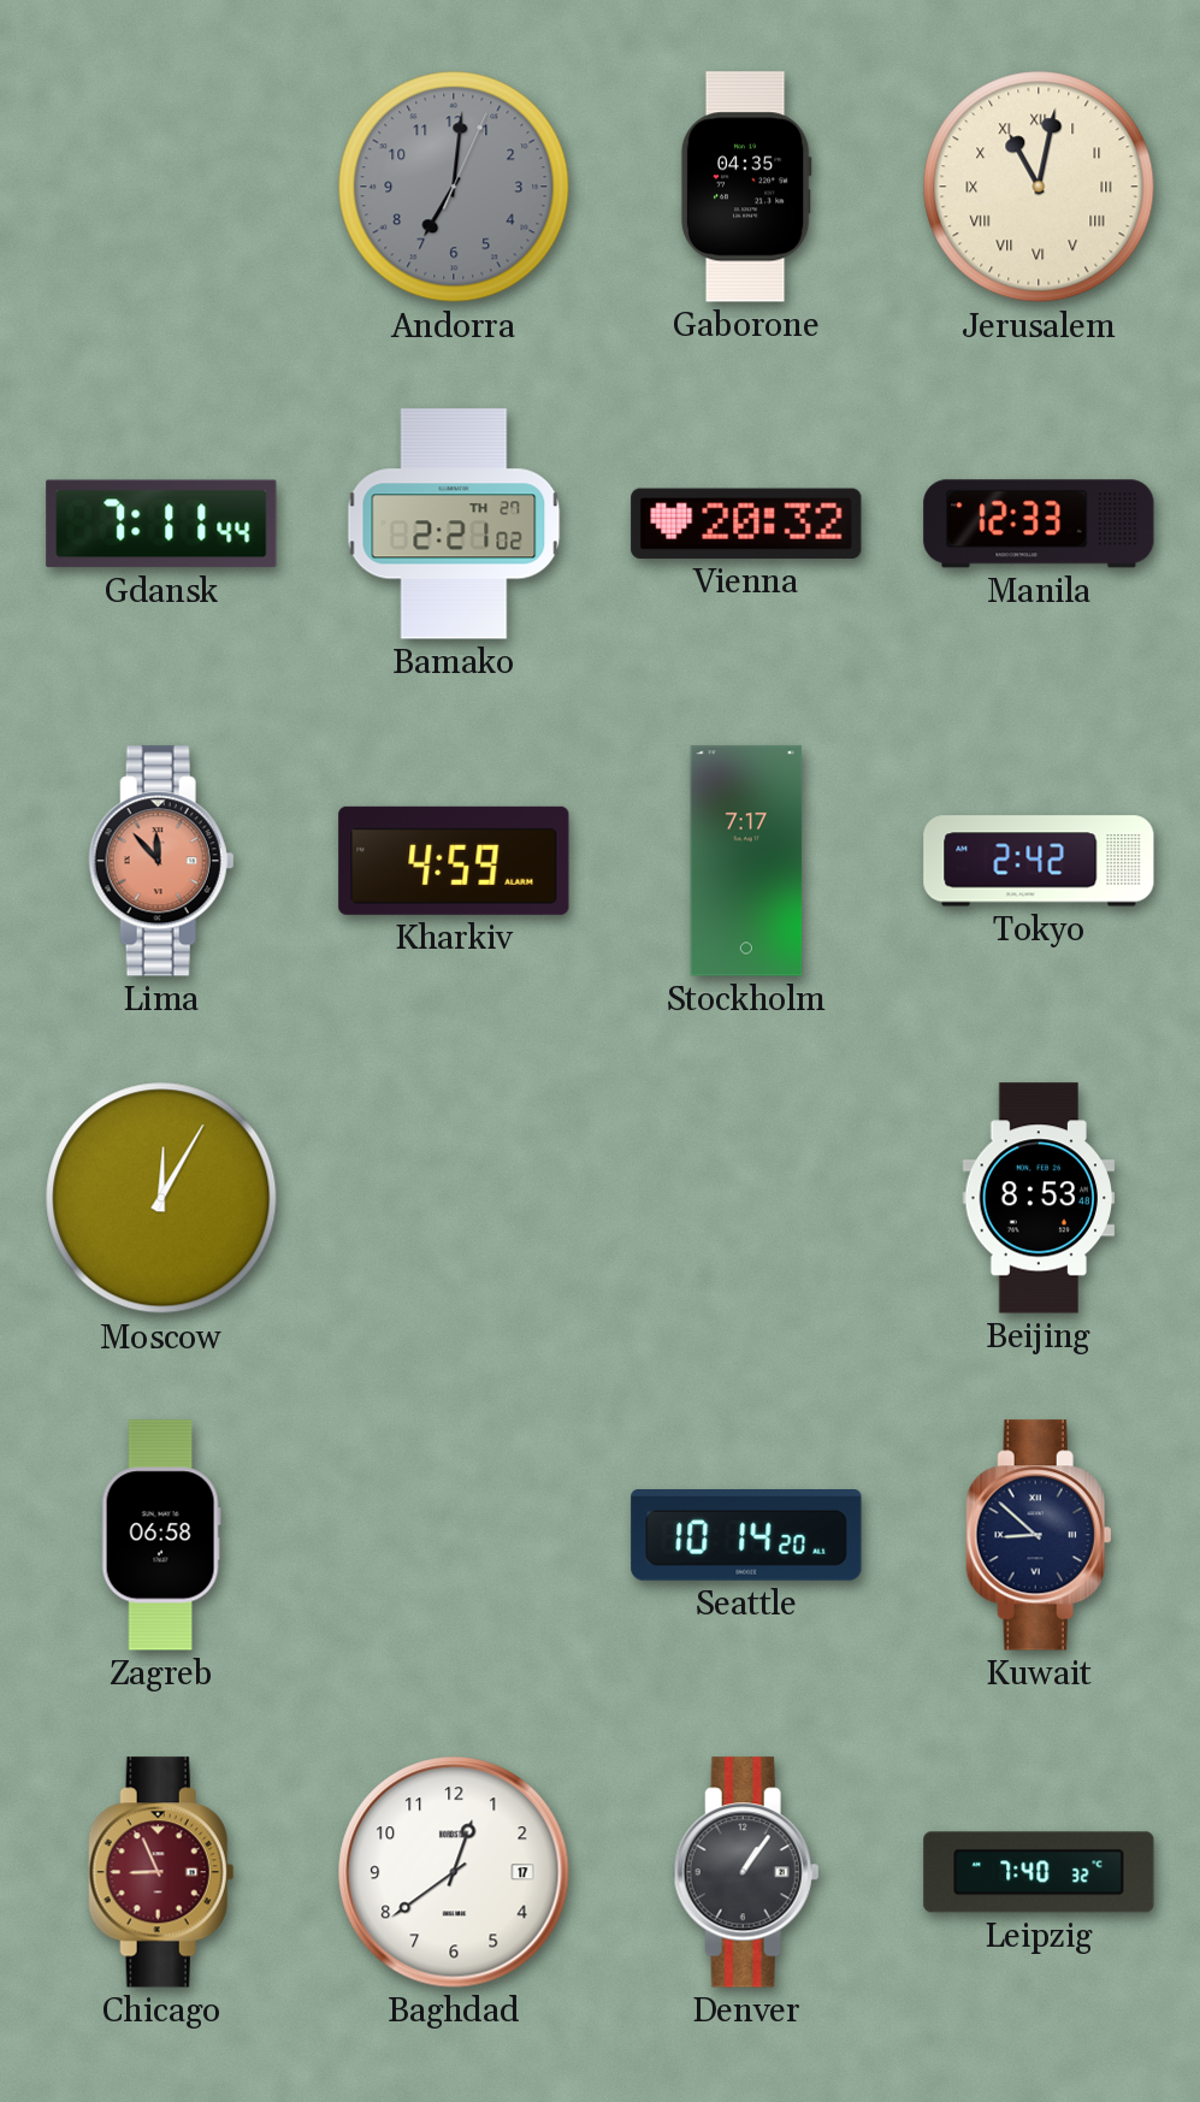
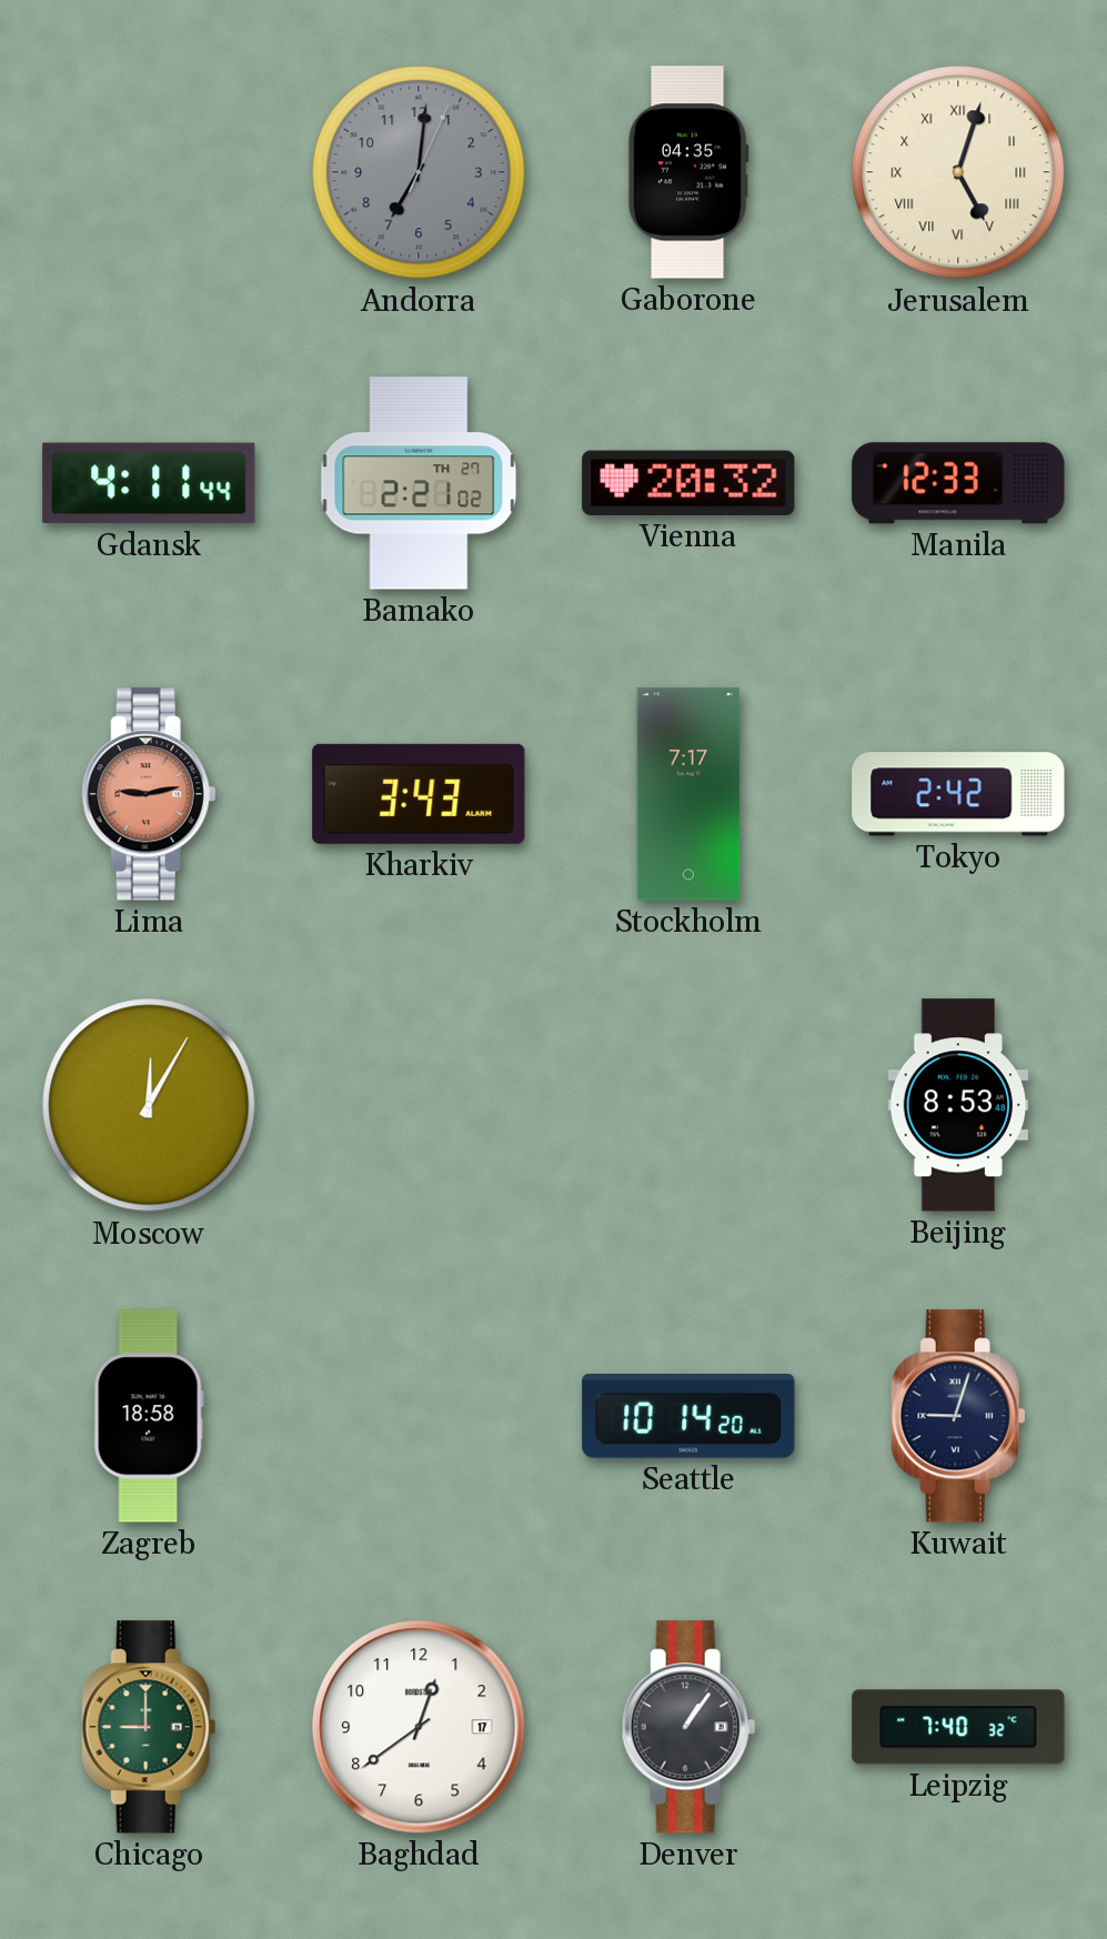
Jerusalem: 11:02 -> 5:03 (958, 172)
Gdansk: 7:11 -> 4:11 (149, 483)
Lima: 11:53 -> 9:13 (149, 794)
Kharkiv: 4:59 -> 3:43 (419, 794)
Zagreb: 06:58 -> 18:58 (149, 1416)
Kuwait: 8:52 -> 9:03 (958, 1416)
Chicago: 8:56 -> 9:00 (149, 1727)
Chicago dial: burgundy -> green (149, 1727)
